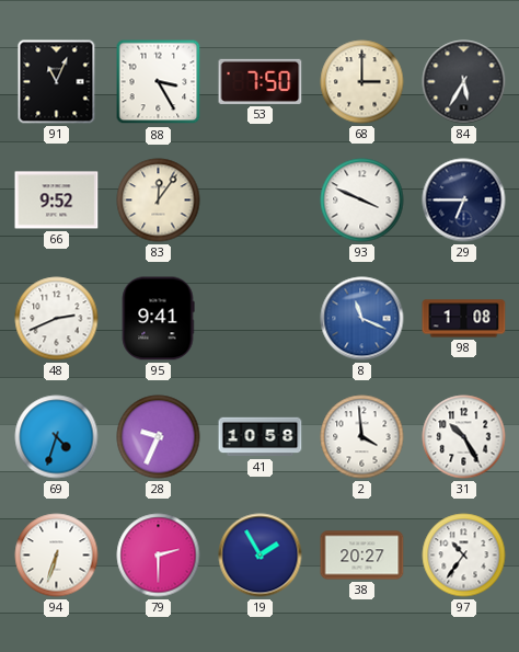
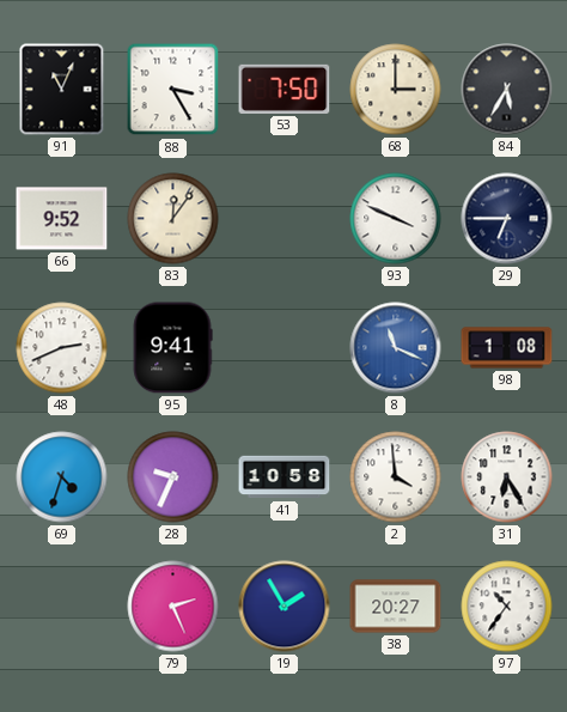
31: 10:25 -> 6:25 (507, 477)
94: 6:33 -> none (57, 556)
79: 2:30 -> 2:26 (173, 607)
